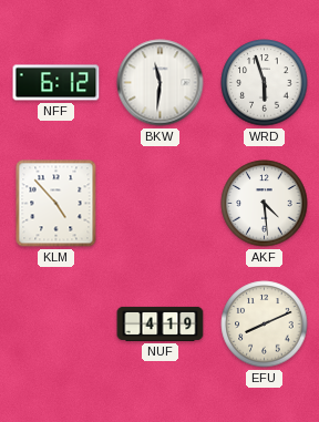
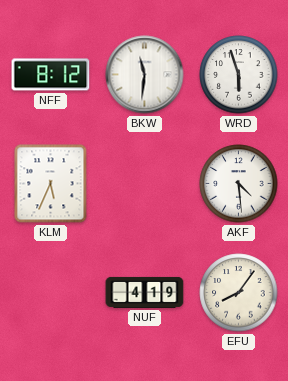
NFF: 6:12 -> 8:12 (51, 75)
KLM: 4:53 -> 5:34 (51, 184)
EFU: 8:11 -> 8:06 (239, 293)
